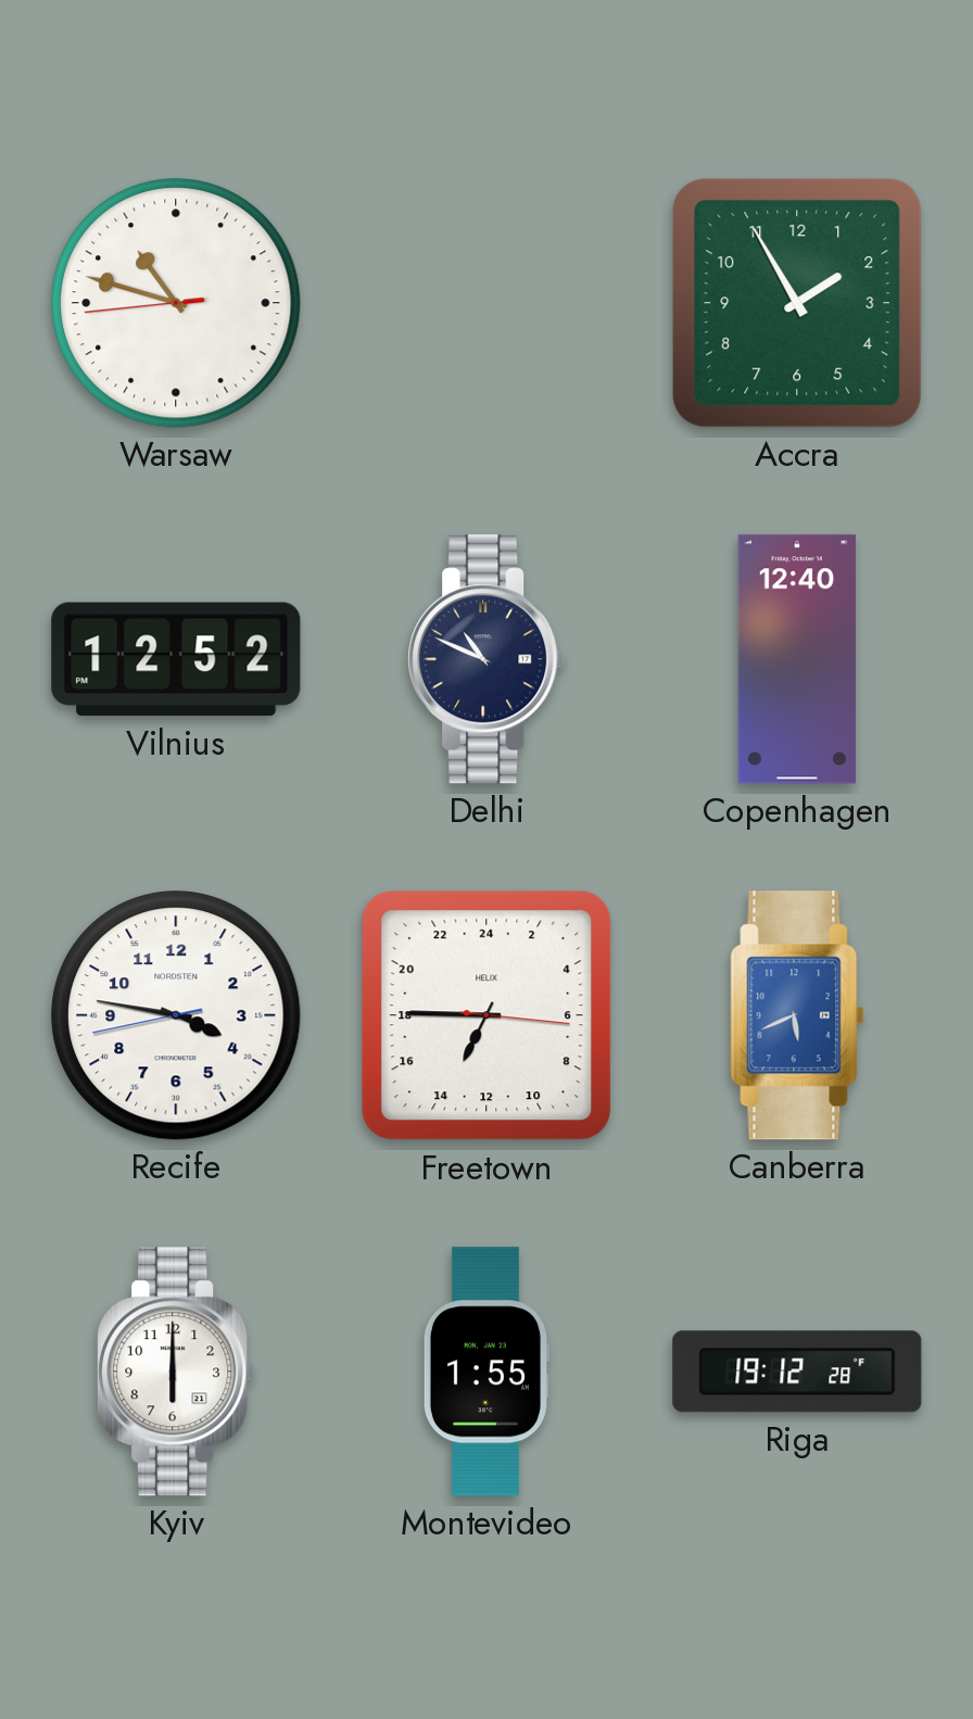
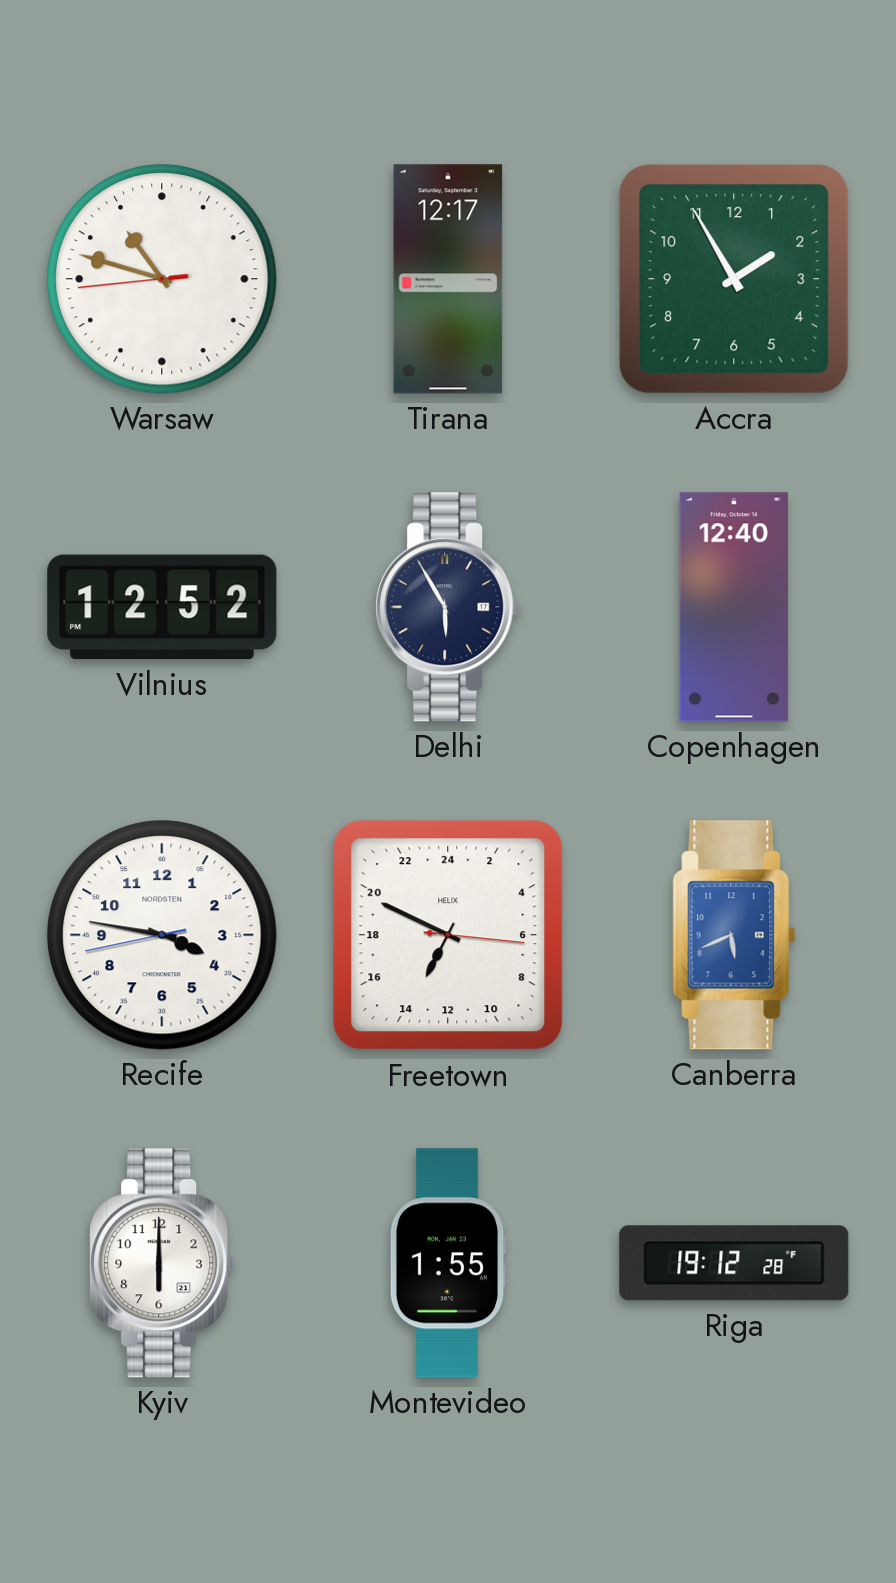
Tirana: none -> 12:17 (448, 279)
Delhi: 10:49 -> 5:55 (448, 607)
Freetown: 13:45 -> 13:49 (448, 935)
